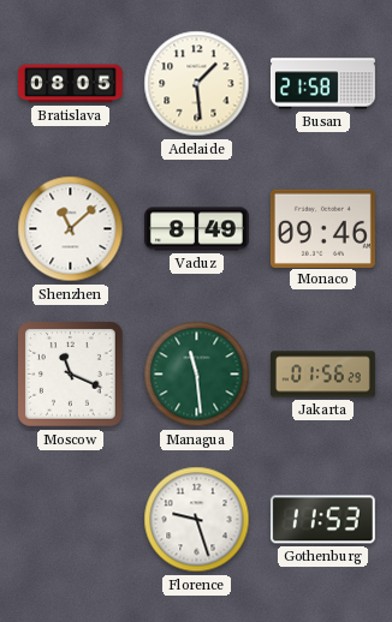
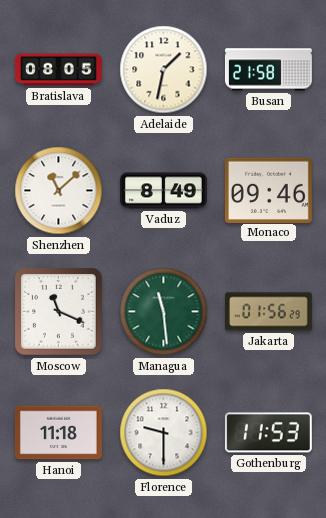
Adelaide: 1:29 -> 1:32 (164, 70)
Hanoi: none -> 11:18 (58, 433)
Florence: 9:27 -> 9:30 (164, 433)
